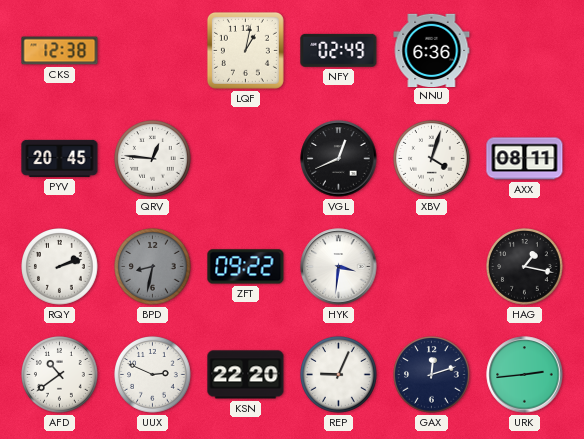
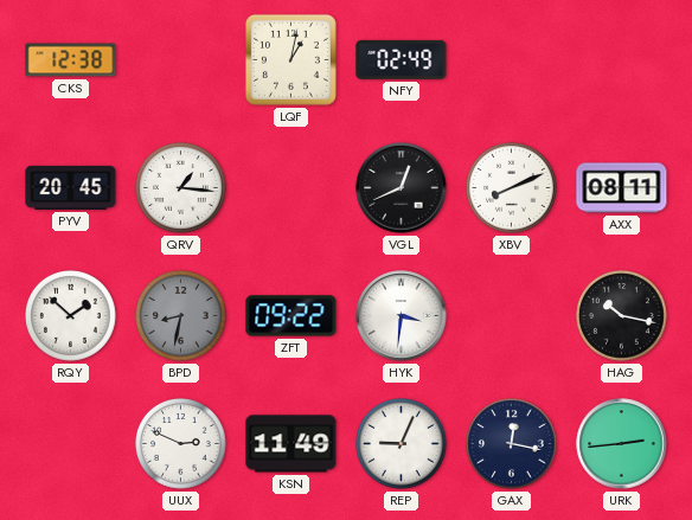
NNU: 6:36 -> none (432, 50)
QRV: 12:46 -> 1:16 (181, 188)
XBV: 4:03 -> 8:11 (512, 188)
RQY: 2:12 -> 1:52 (71, 316)
HAG: 1:17 -> 10:17 (622, 316)
AFD: 10:39 -> none (60, 375)
KSN: 22:20 -> 11:49 (291, 444)
GAX: 12:12 -> 12:17 (512, 444)
